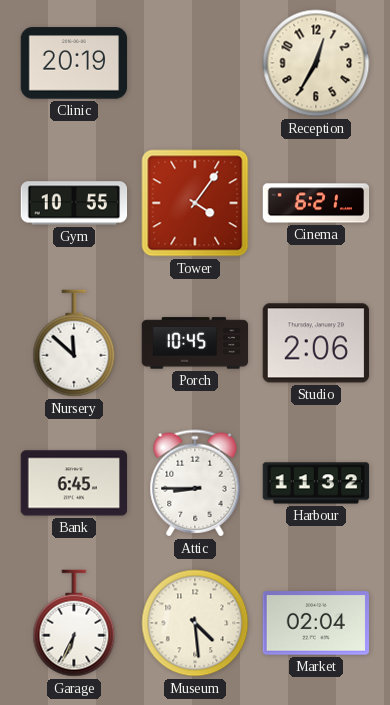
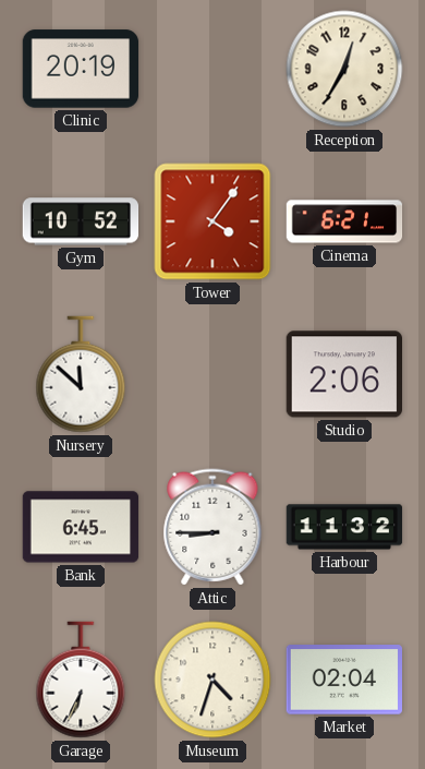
Gym: 10:55 -> 10:52 (81, 221)
Porch: 10:45 -> none (195, 343)
Museum: 4:29 -> 4:33 (212, 680)
